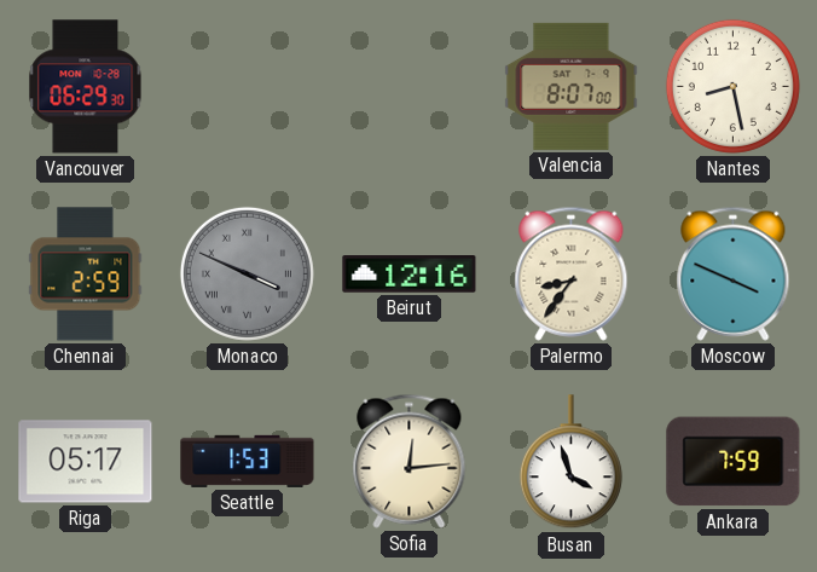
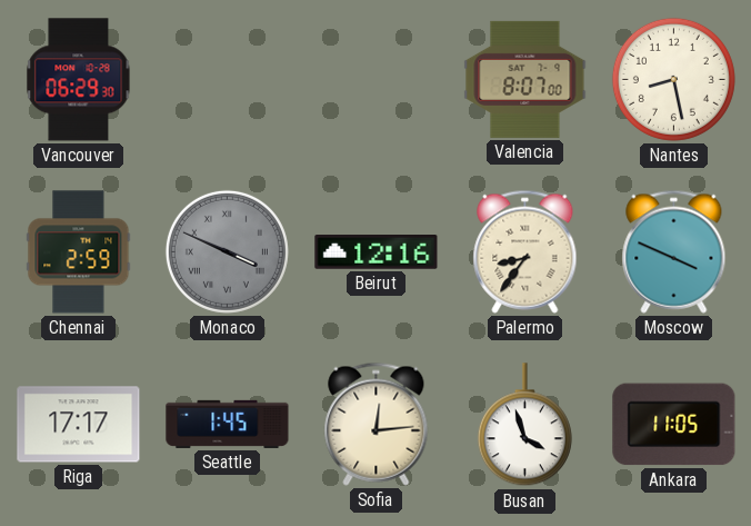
Riga: 05:17 -> 17:17 (79, 425)
Seattle: 1:53 -> 1:45 (228, 424)
Ankara: 7:59 -> 11:05 (674, 425)
